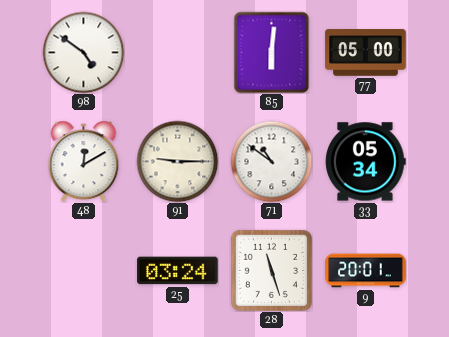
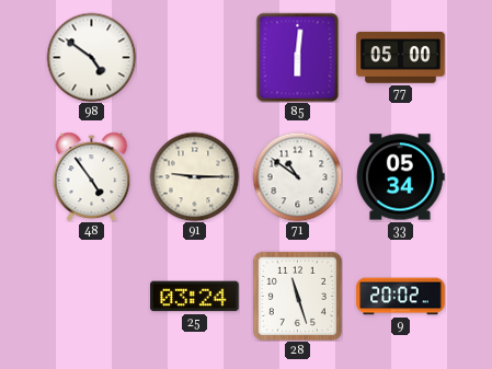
48: 12:10 -> 4:54 (92, 176)
9: 20:01 -> 20:02 (401, 297)
